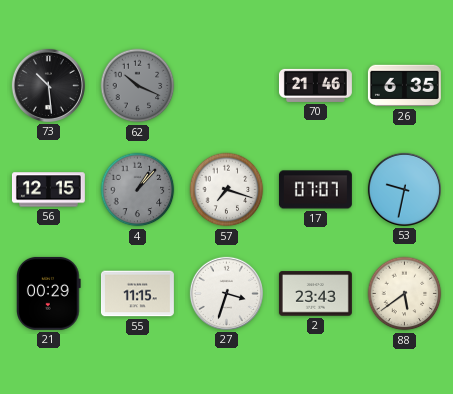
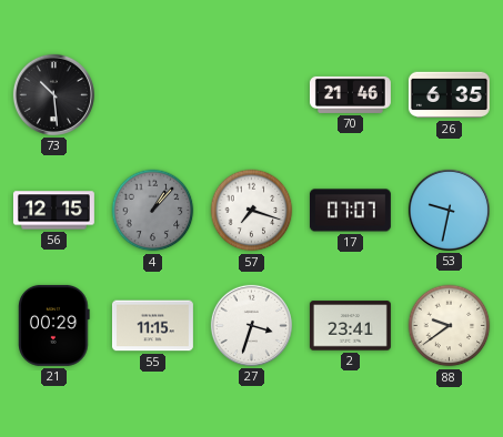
62: 10:19 -> none (138, 86)
2: 23:43 -> 23:41 (350, 326)
88: 5:39 -> 9:39 (450, 326)
